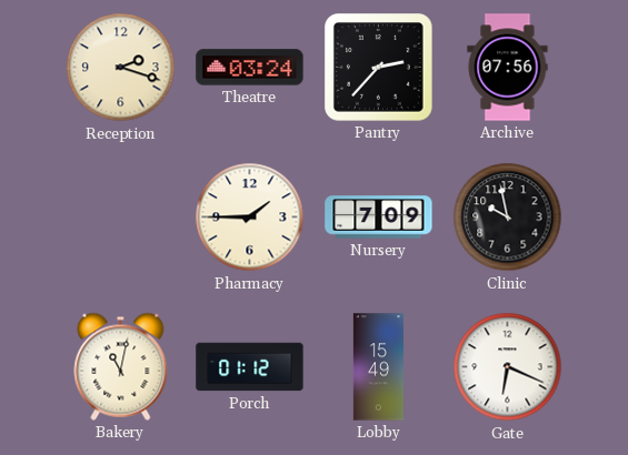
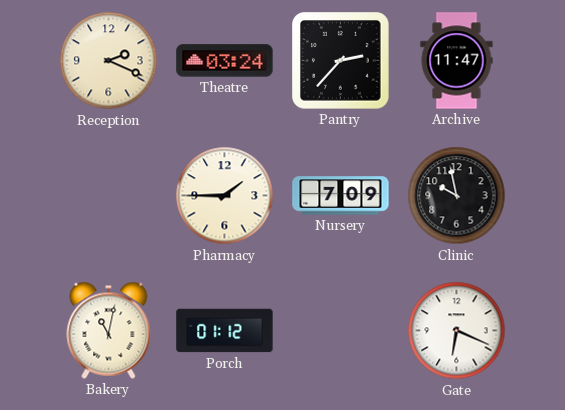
Reception: 2:18 -> 2:19 (109, 61)
Archive: 07:56 -> 11:47 (457, 61)
Lobby: 15:49 -> none (378, 367)
